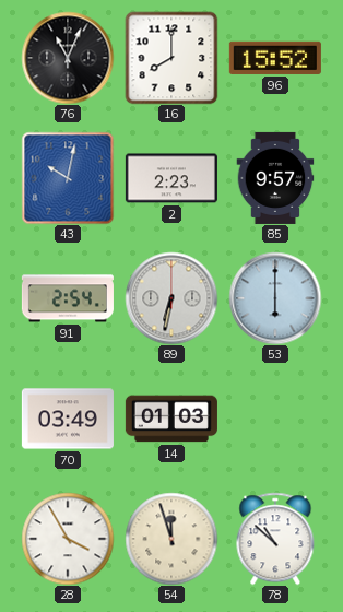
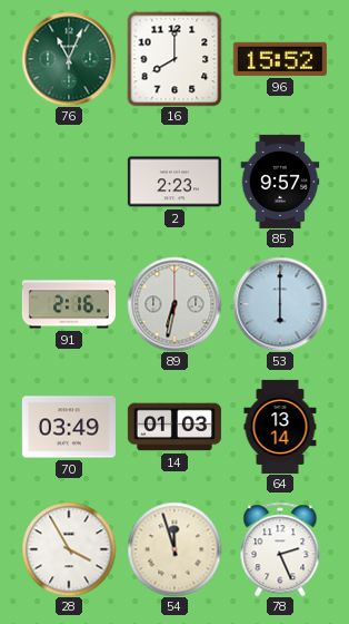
76 dial: black -> green (69, 59)
43: 10:02 -> none (68, 178)
91: 2:54 -> 2:16 (69, 304)
64: none -> 13:14 (280, 427)
78: 10:52 -> 2:26 (280, 549)
